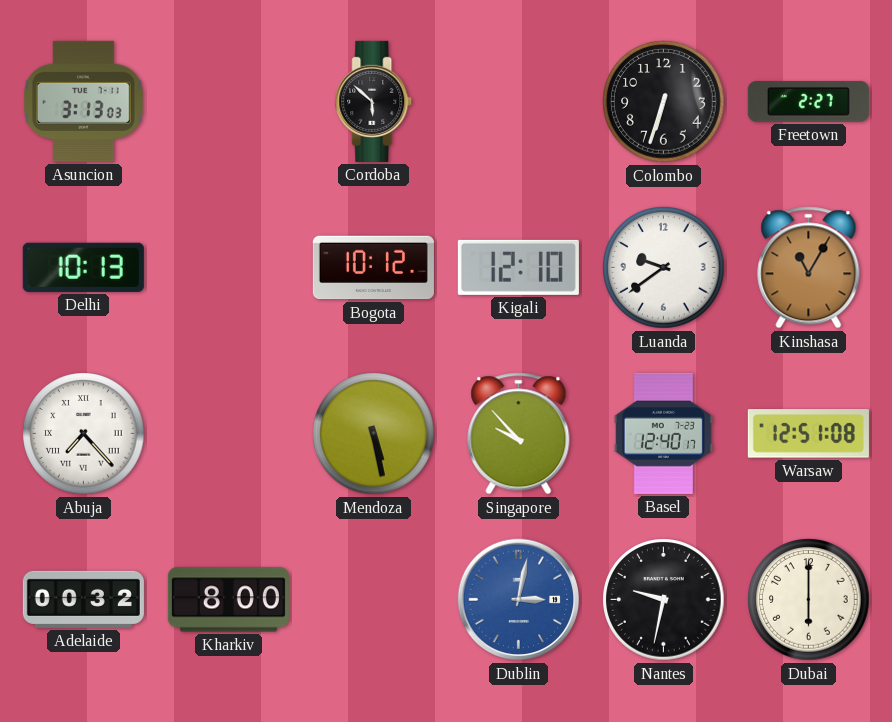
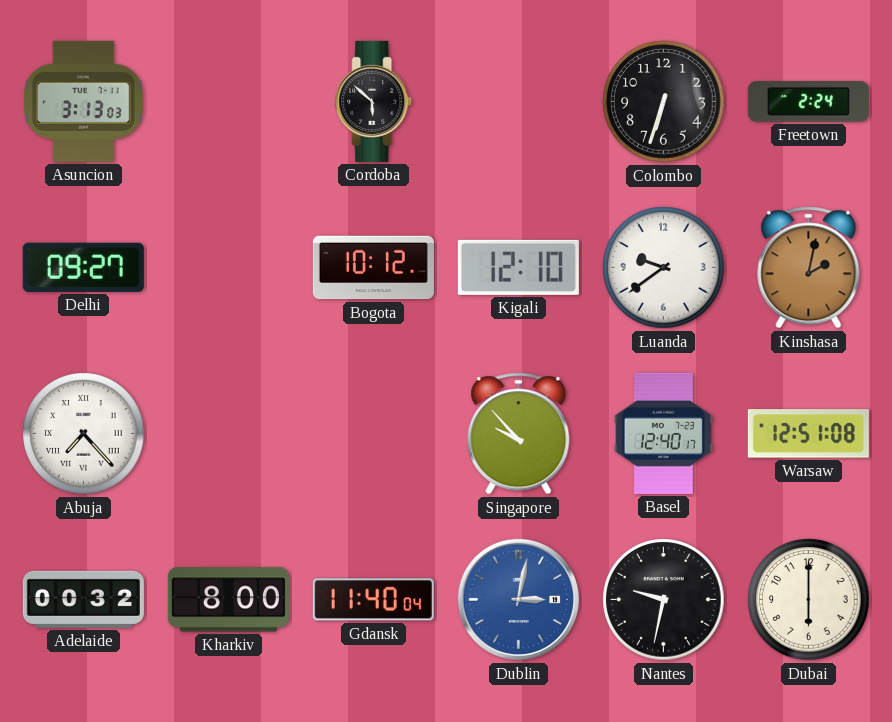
Freetown: 2:27 -> 2:24 (808, 102)
Delhi: 10:13 -> 09:27 (83, 267)
Kinshasa: 11:05 -> 2:02 (809, 268)
Mendoza: 5:28 -> none (374, 434)
Gdansk: none -> 11:40 (373, 600)
